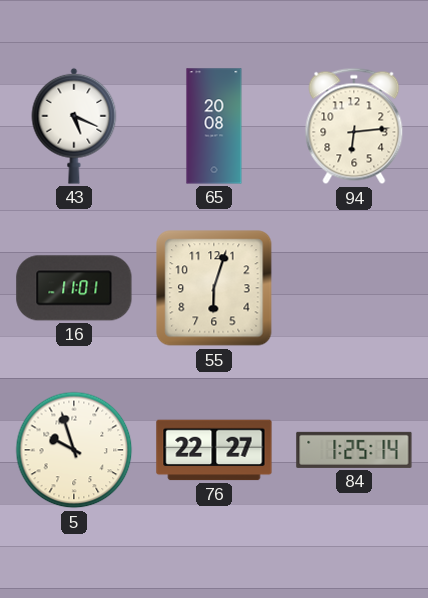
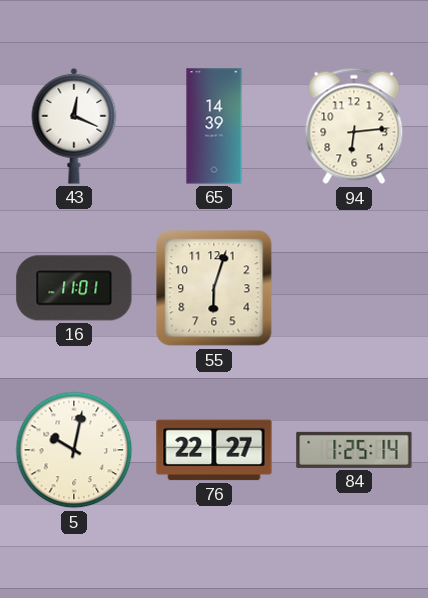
43: 5:19 -> 12:19 (74, 126)
65: 20:08 -> 14:39 (214, 126)
5: 9:57 -> 10:02 (74, 450)
